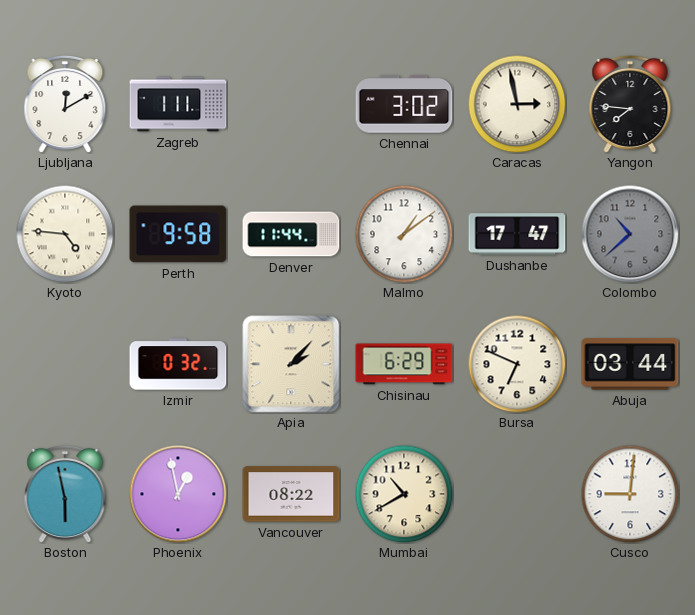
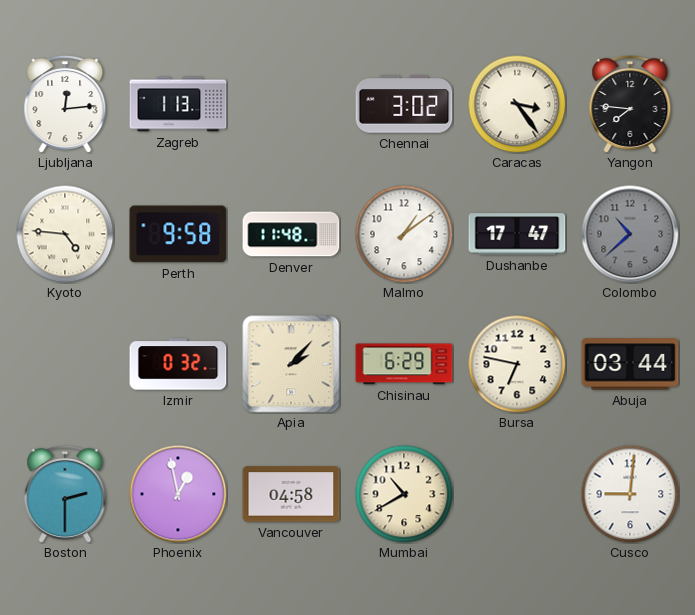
Ljubljana: 12:10 -> 12:14 (65, 103)
Zagreb: 1:11 -> 1:13 (178, 104)
Caracas: 2:58 -> 3:24 (517, 104)
Denver: 11:44 -> 11:48 (291, 234)
Bursa: 6:49 -> 6:47 (517, 364)
Boston: 5:58 -> 2:30 (65, 493)
Vancouver: 08:22 -> 04:58 (291, 494)
